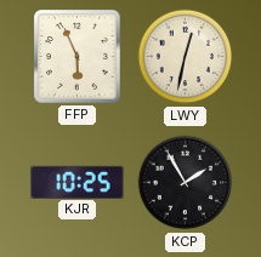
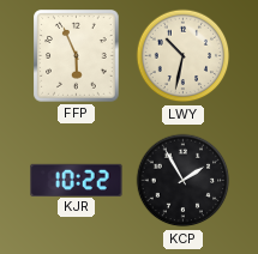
LWY: 12:32 -> 10:32 (184, 56)
KJR: 10:25 -> 10:22 (77, 180)
